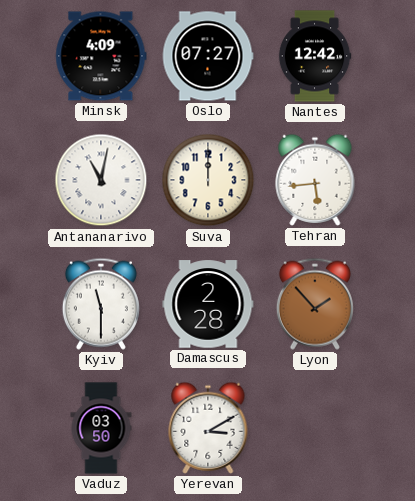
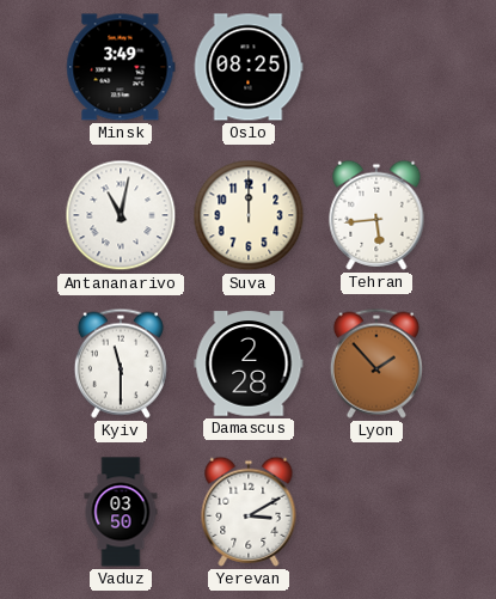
Minsk: 4:09 -> 3:49 (121, 67)
Oslo: 07:27 -> 08:25 (249, 67)
Nantes: 12:42 -> none (315, 56)
